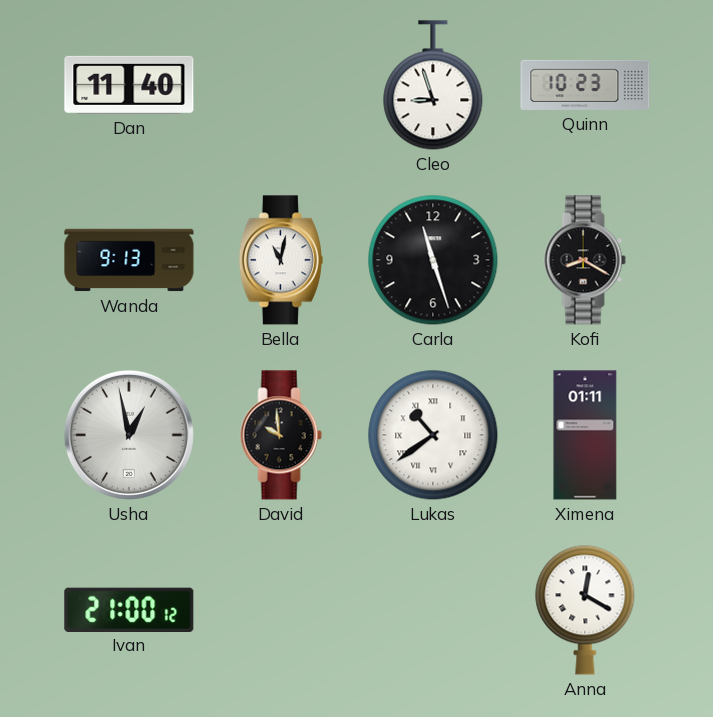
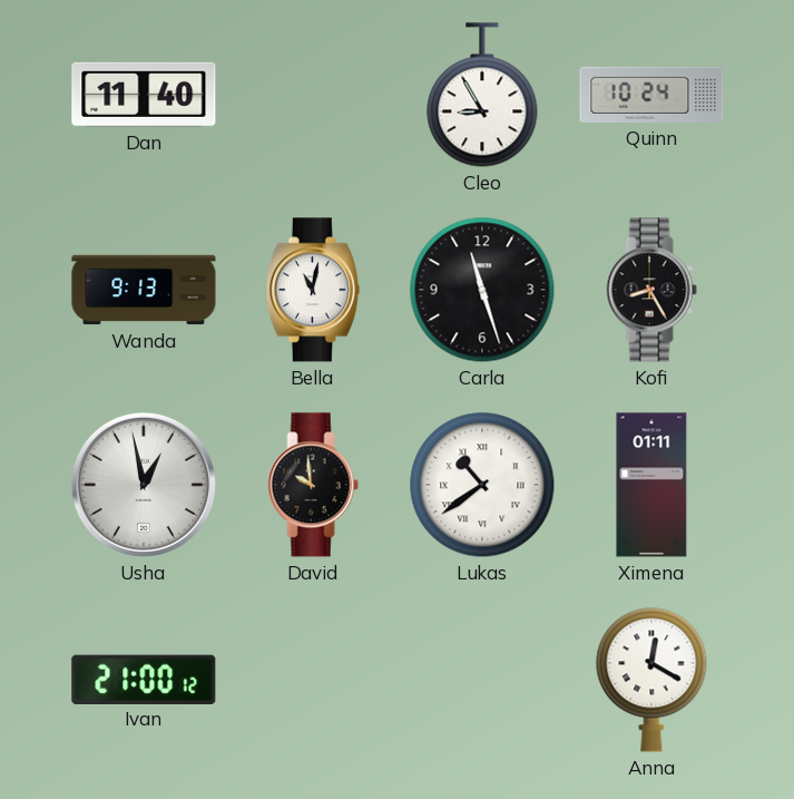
Cleo: 8:57 -> 8:55 (482, 95)
Quinn: 10:23 -> 10:24 (651, 95)
Kofi: 8:20 -> 8:25 (651, 290)
